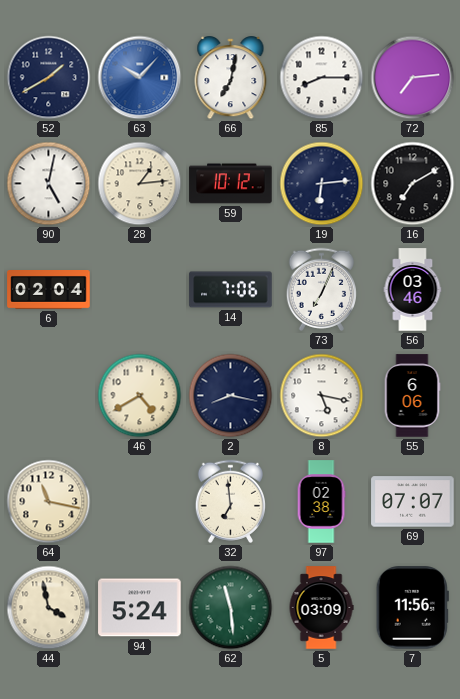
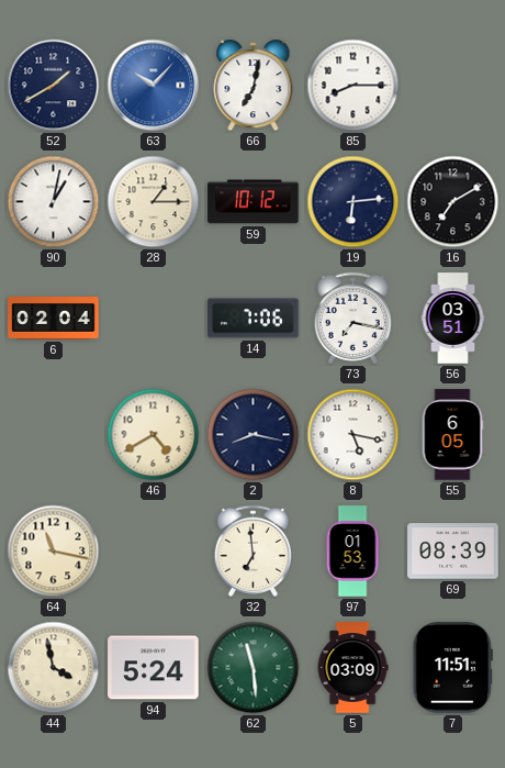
72: 7:14 -> none (413, 78)
90: 5:02 -> 1:02 (54, 202)
28: 1:14 -> 1:15 (154, 202)
73: 7:04 -> 7:17 (352, 318)
56: 03:46 -> 03:51 (453, 319)
55: 6:06 -> 6:05 (452, 435)
97: 02:38 -> 01:53 (352, 552)
69: 07:07 -> 08:39 (453, 552)
7: 11:56 -> 11:51 (452, 668)
